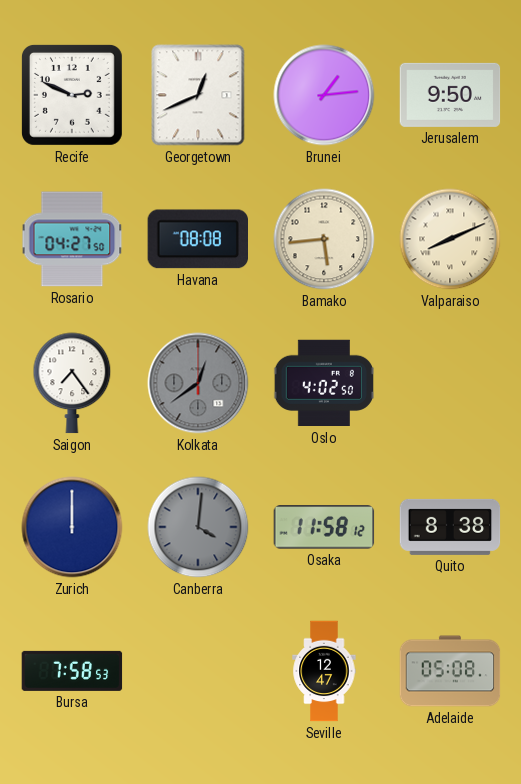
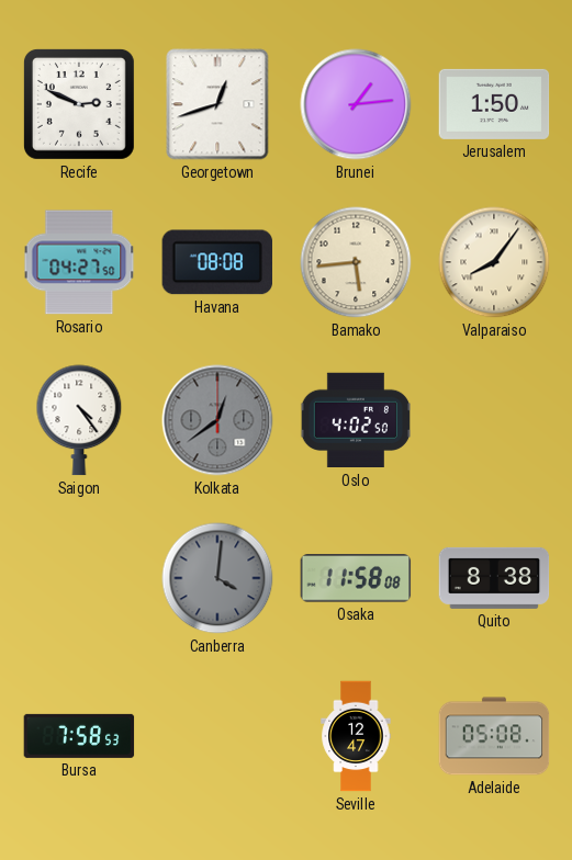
Georgetown: 12:41 -> 12:42 (217, 104)
Jerusalem: 9:50 -> 1:50 (494, 104)
Valparaiso: 8:11 -> 8:06 (494, 262)
Saigon: 7:24 -> 4:24 (79, 420)
Zurich: 12:00 -> none (72, 527)
Osaka: 11:58:12 -> 11:58:08 (356, 578)
